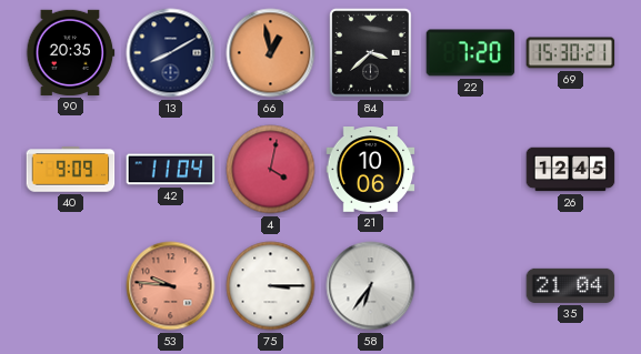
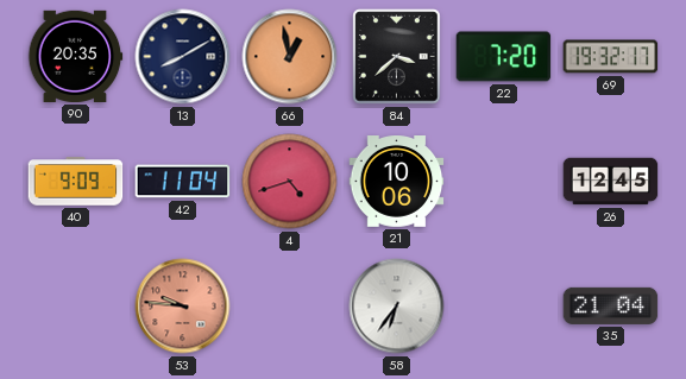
69: 15:30 -> 19:32 (611, 57)
4: 4:02 -> 4:42 (290, 182)
75: 3:15 -> none (271, 286)
